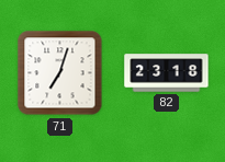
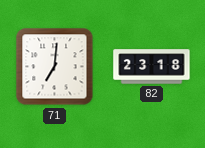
71: 7:03 -> 7:01 (55, 67)
